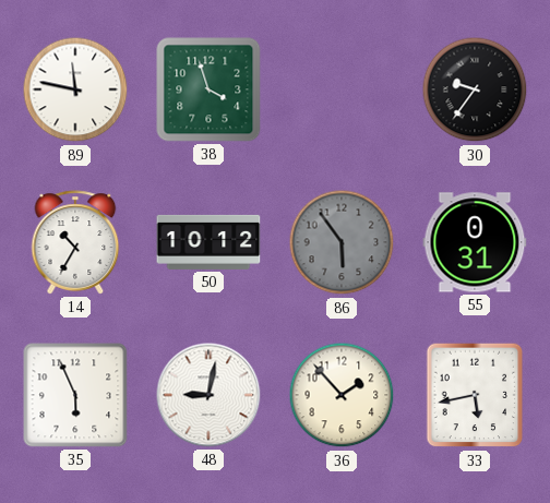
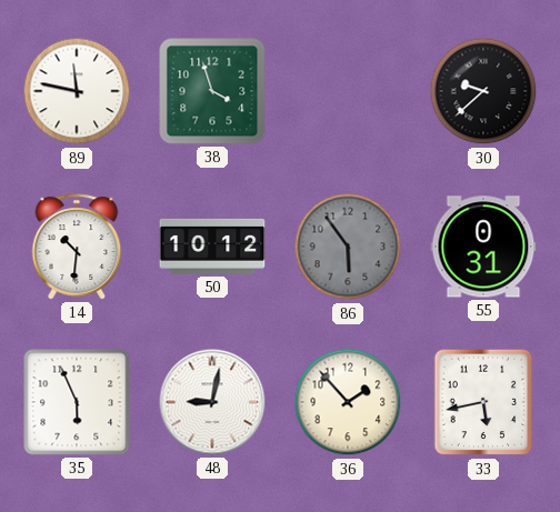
30: 9:36 -> 9:38 (483, 91)
14: 10:35 -> 10:31 (77, 247)
